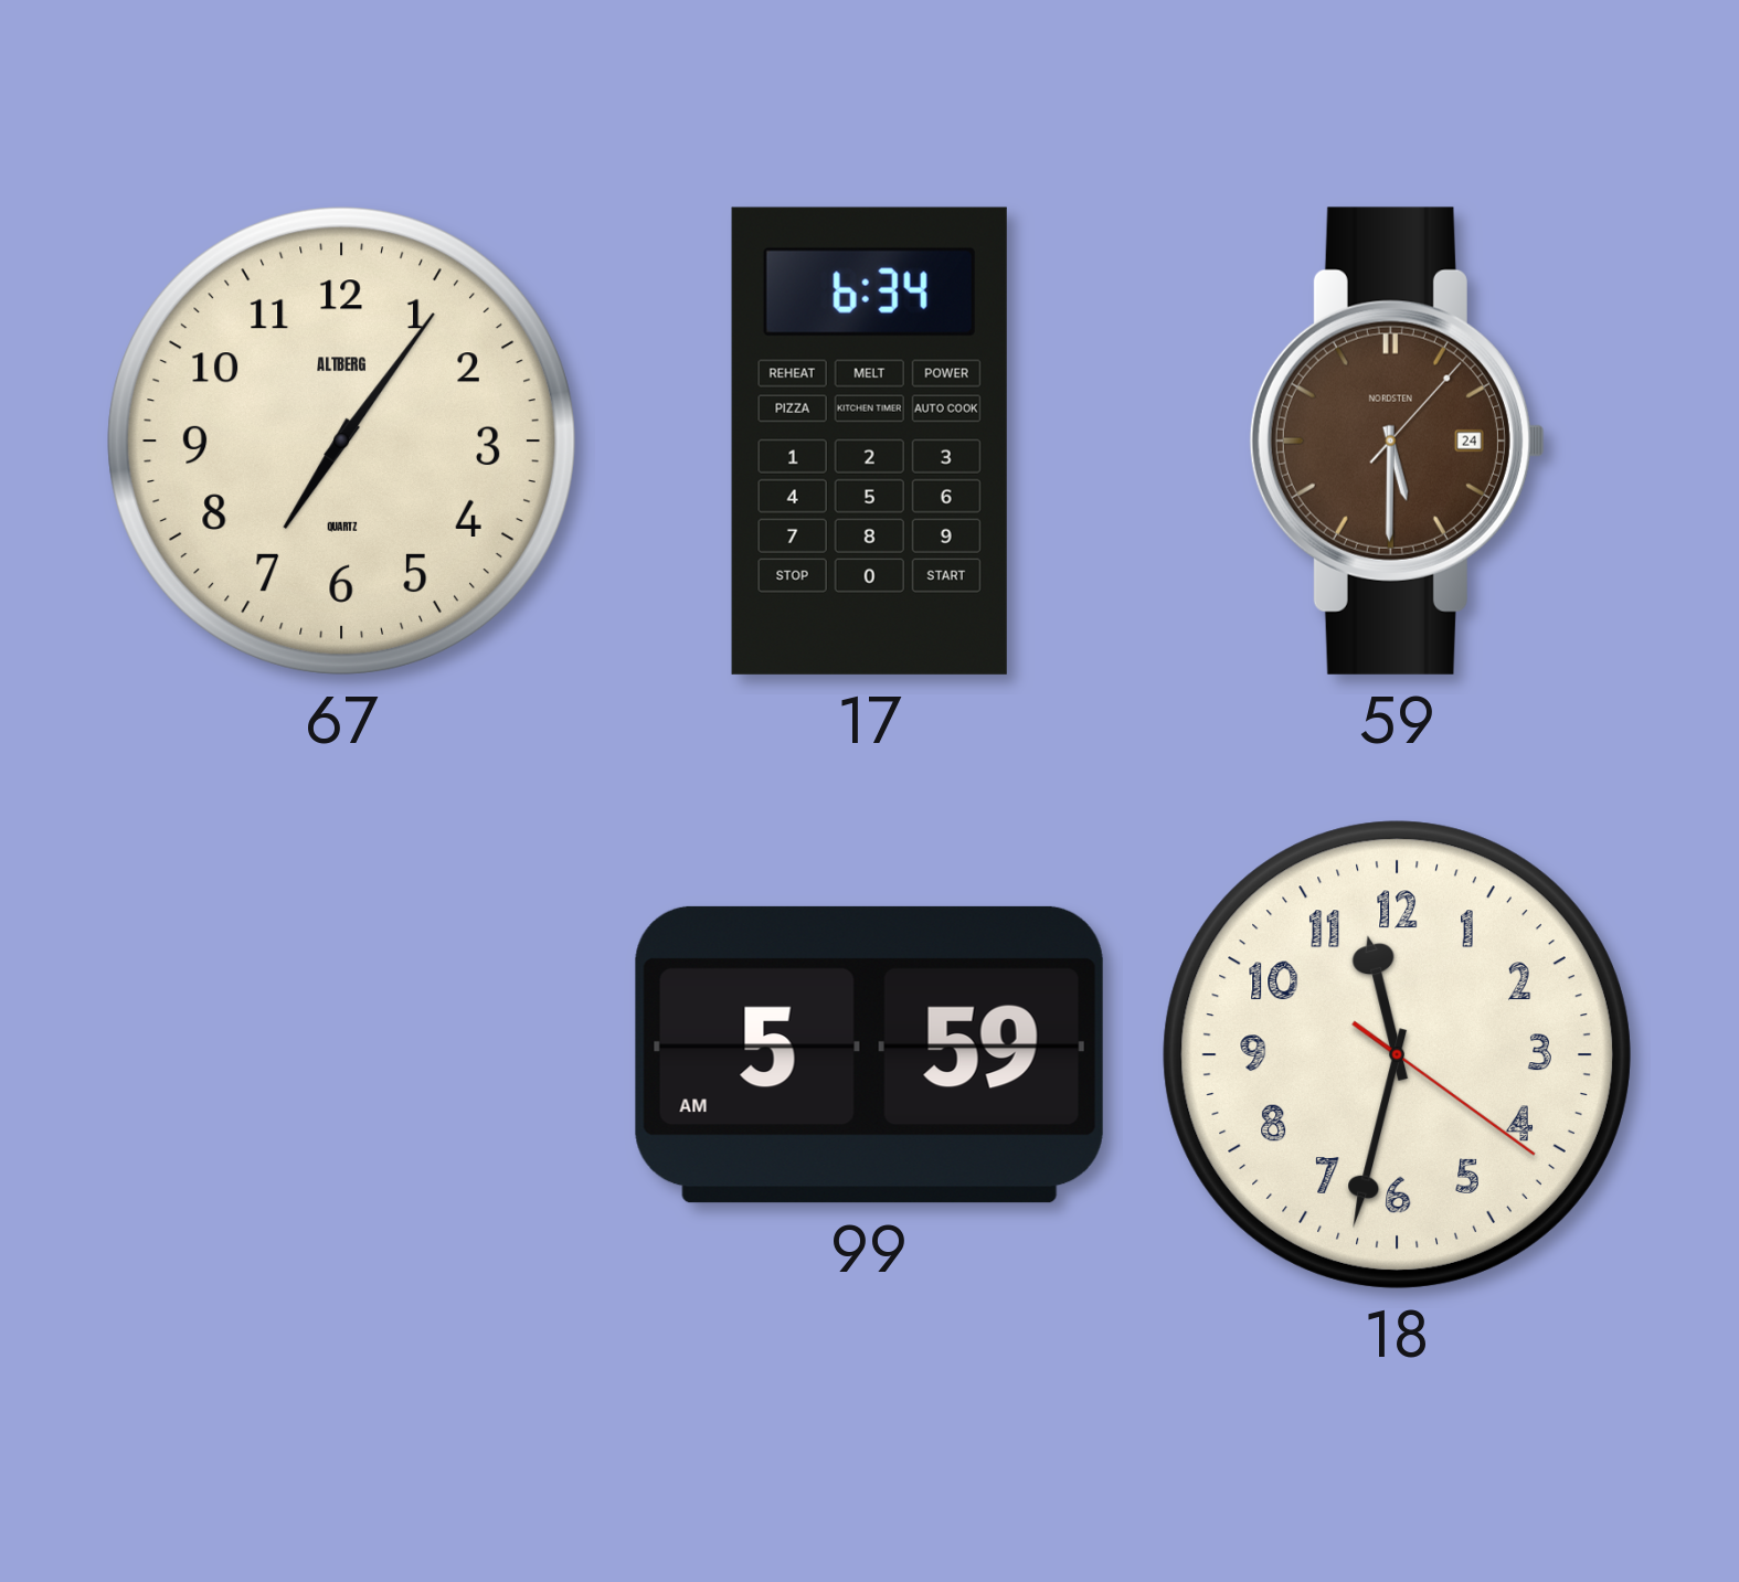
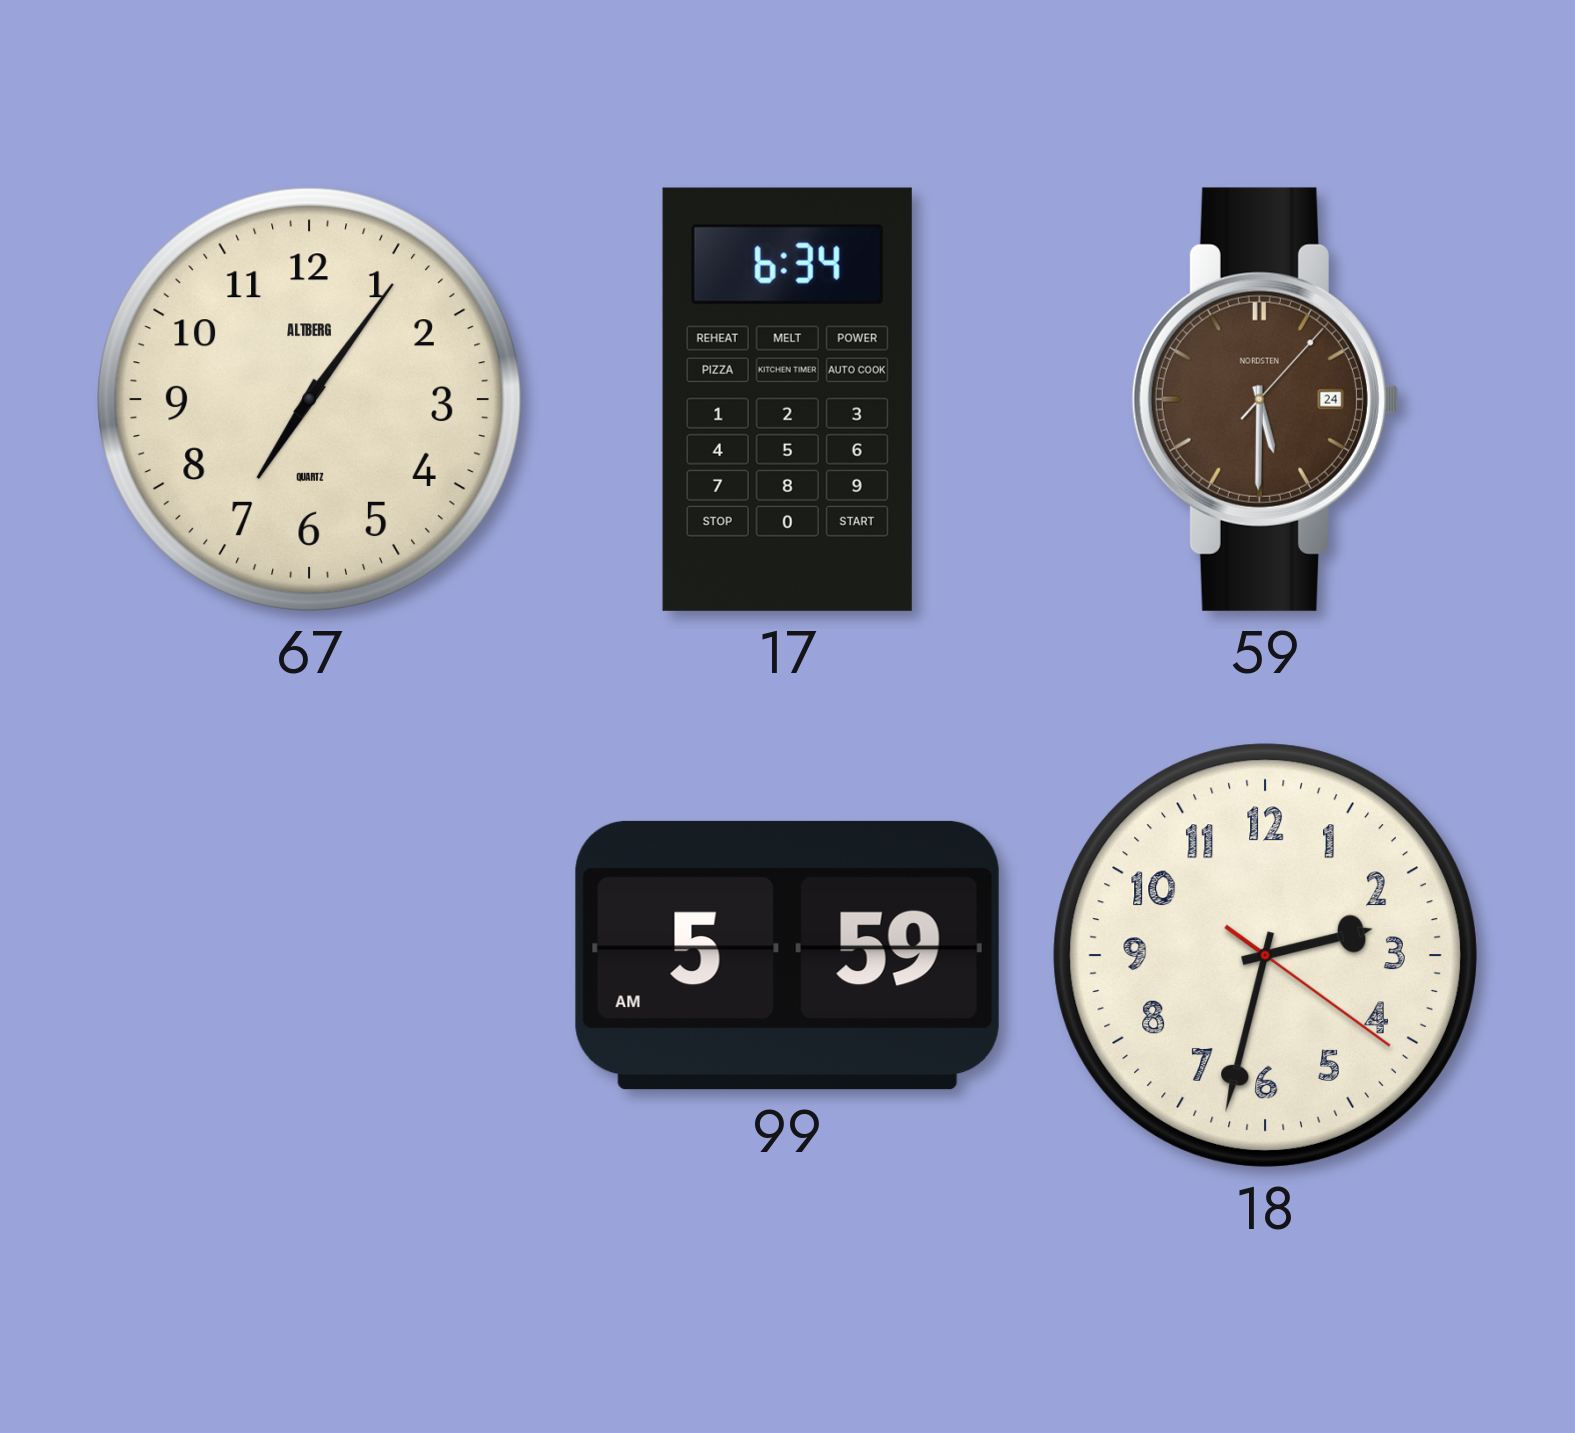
18: 11:32 -> 2:32 (1265, 955)
